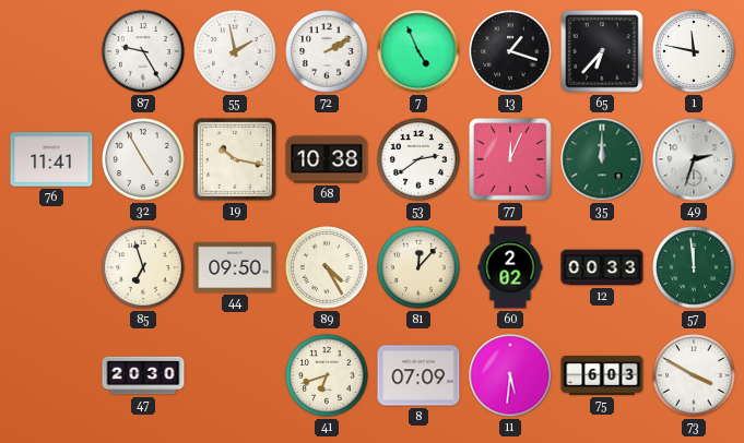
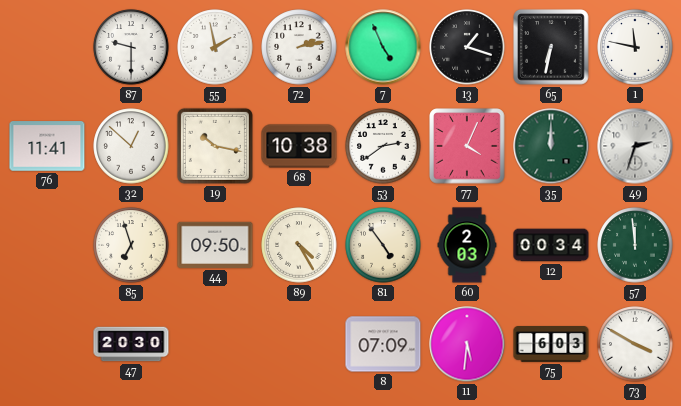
87: 9:25 -> 9:30 (131, 47)
72: 2:10 -> 2:13 (299, 47)
65: 6:37 -> 6:32 (551, 47)
32: 4:55 -> 12:52 (131, 146)
77: 12:04 -> 4:04 (467, 146)
81: 12:07 -> 4:54 (383, 245)
60: 2:02 -> 2:03 (467, 245)
12: 00:33 -> 00:34 (551, 245)
41: 6:42 -> none (327, 375)
